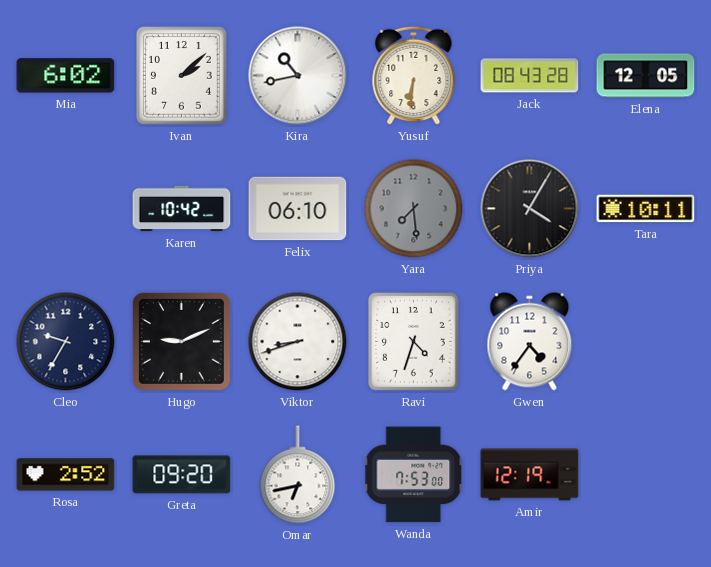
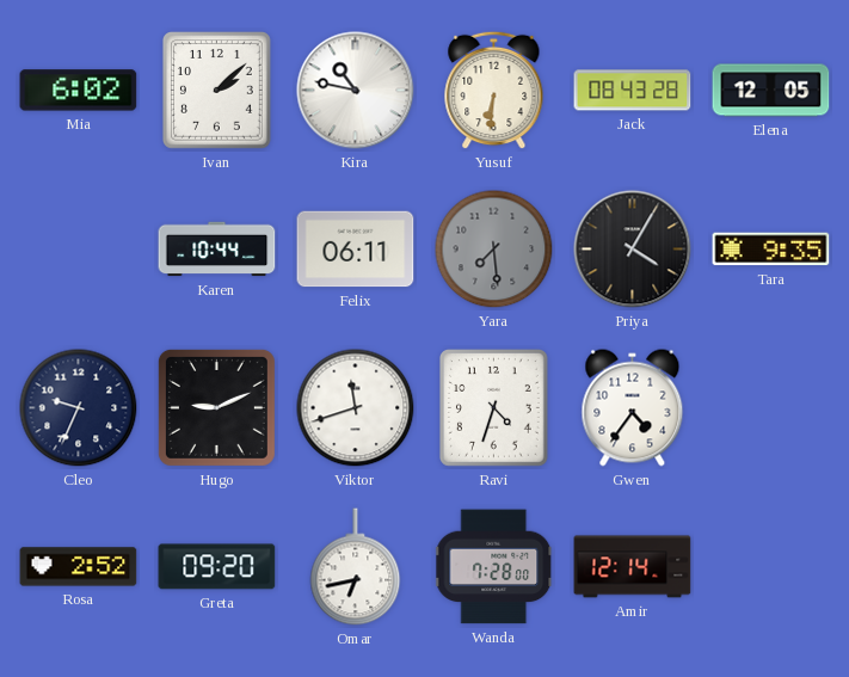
Kira: 10:43 -> 10:47 (356, 91)
Karen: 10:42 -> 10:44 (217, 250)
Felix: 06:10 -> 06:11 (356, 250)
Tara: 10:11 -> 9:35 (771, 250)
Cleo: 9:35 -> 9:34 (79, 408)
Viktor: 8:42 -> 11:42 (356, 408)
Wanda: 7:53 -> 7:28 (494, 567)
Amir: 12:19 -> 12:14 (633, 567)
